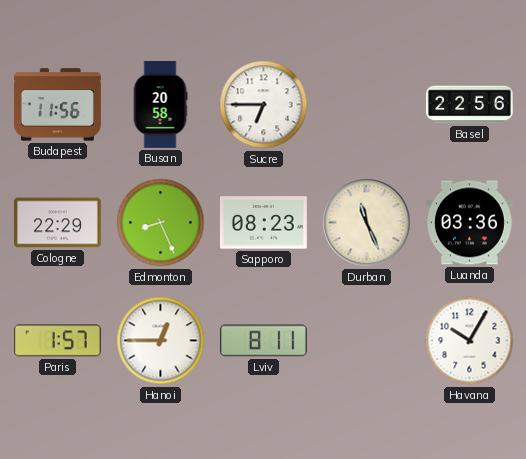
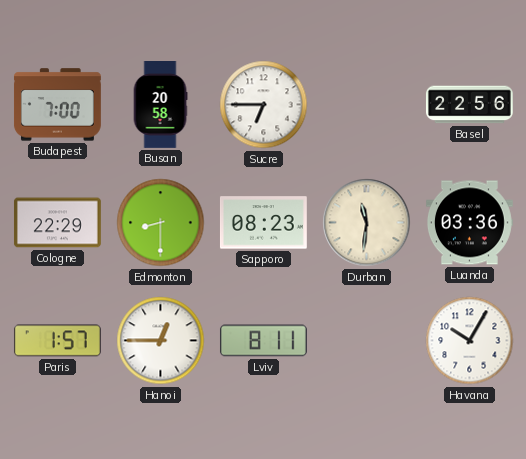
Budapest: 11:56 -> 7:00 (57, 105)
Edmonton: 8:26 -> 8:30 (161, 223)
Durban: 11:26 -> 11:31 (367, 223)
